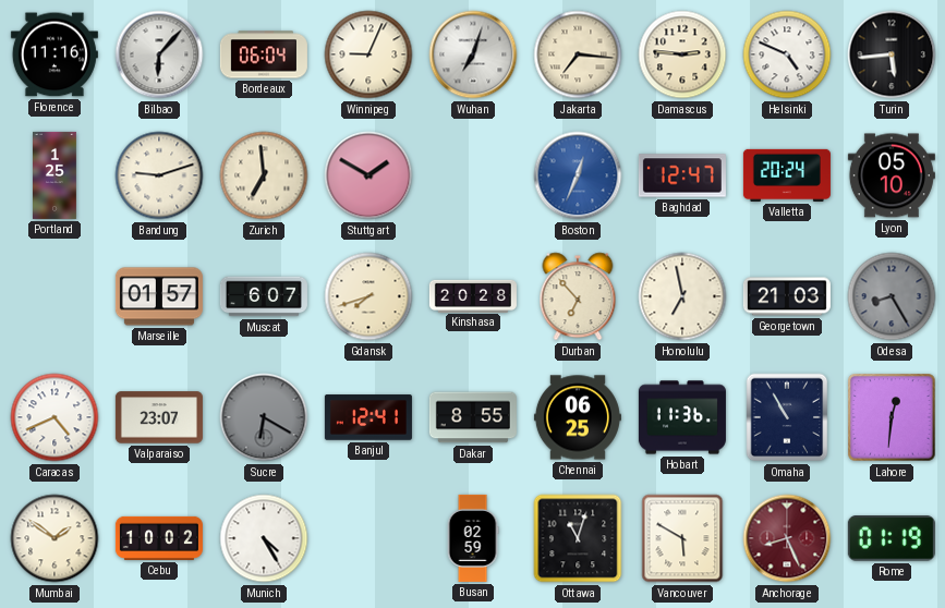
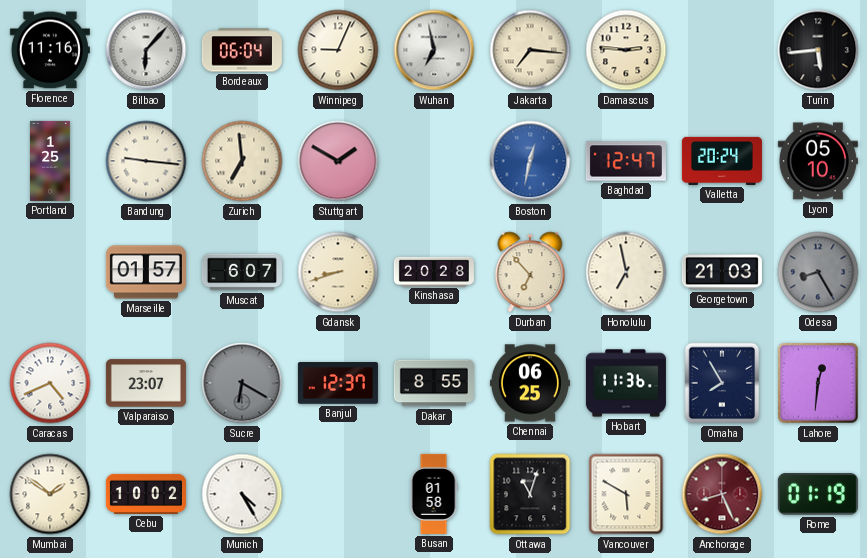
Wuhan: 7:03 -> 6:58 (434, 50)
Helsinki: 4:49 -> none (787, 54)
Bandung: 9:12 -> 9:16 (146, 161)
Boston: 12:34 -> 12:32 (530, 161)
Gdansk: 7:42 -> 8:42 (338, 272)
Banjul: 12:41 -> 12:37 (338, 383)
Omaha: 10:55 -> 7:55 (722, 383)
Busan: 02:59 -> 01:58 (434, 494)
